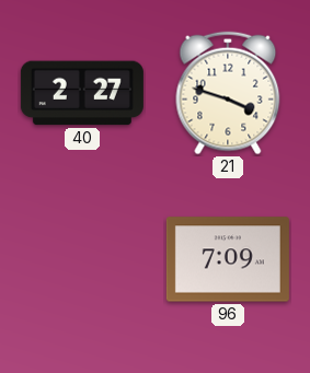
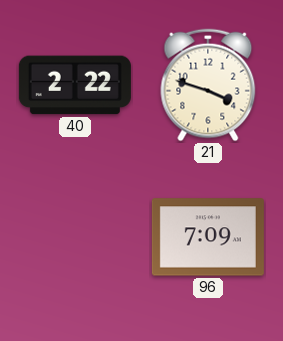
40: 2:27 -> 2:22 (75, 85)
